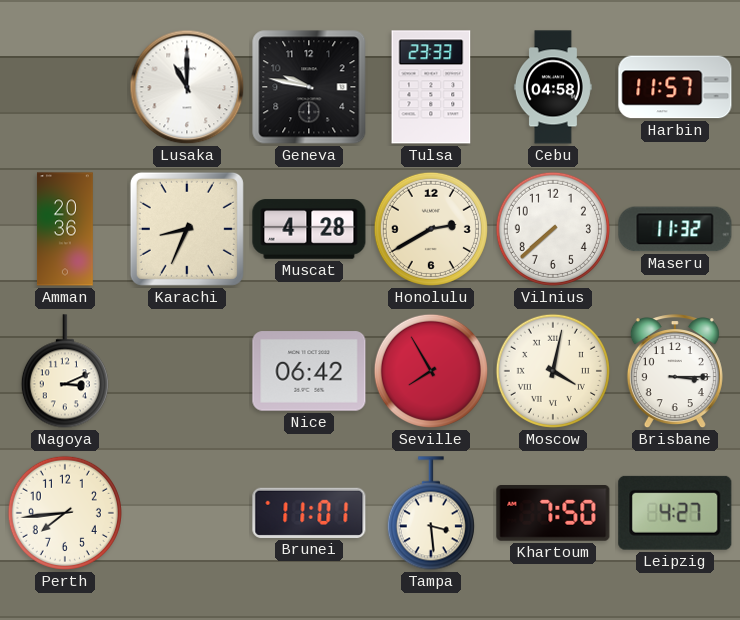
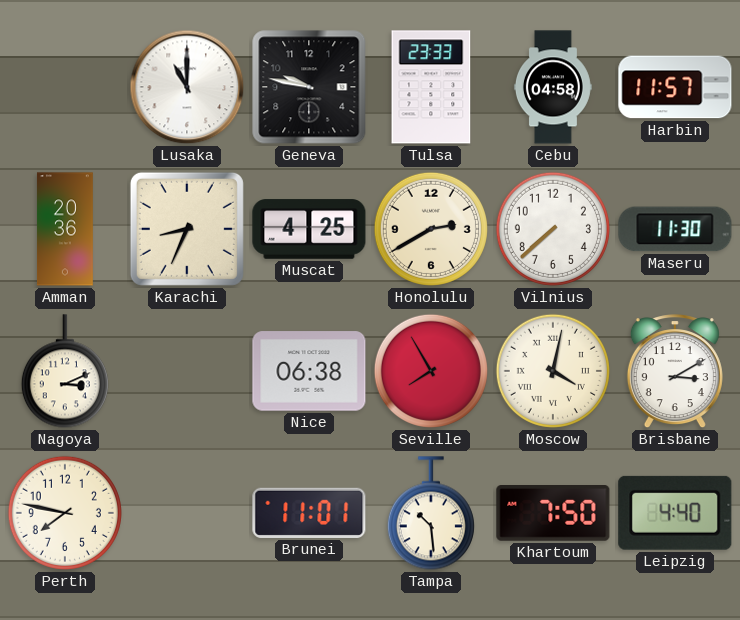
Muscat: 4:28 -> 4:25 (309, 229)
Maseru: 11:32 -> 11:30 (675, 229)
Nice: 06:42 -> 06:38 (309, 371)
Brisbane: 3:15 -> 3:10 (675, 372)
Perth: 7:44 -> 7:47 (65, 513)
Tampa: 3:29 -> 10:29 (431, 513)
Leipzig: 4:27 -> 4:40 (675, 513)
